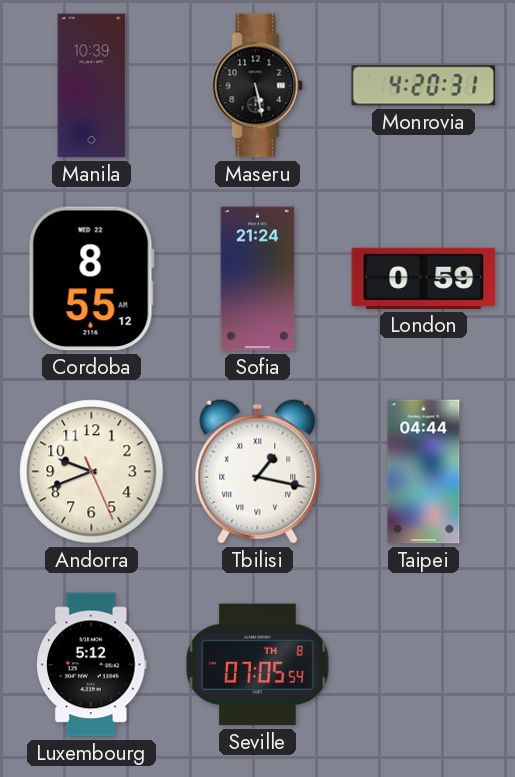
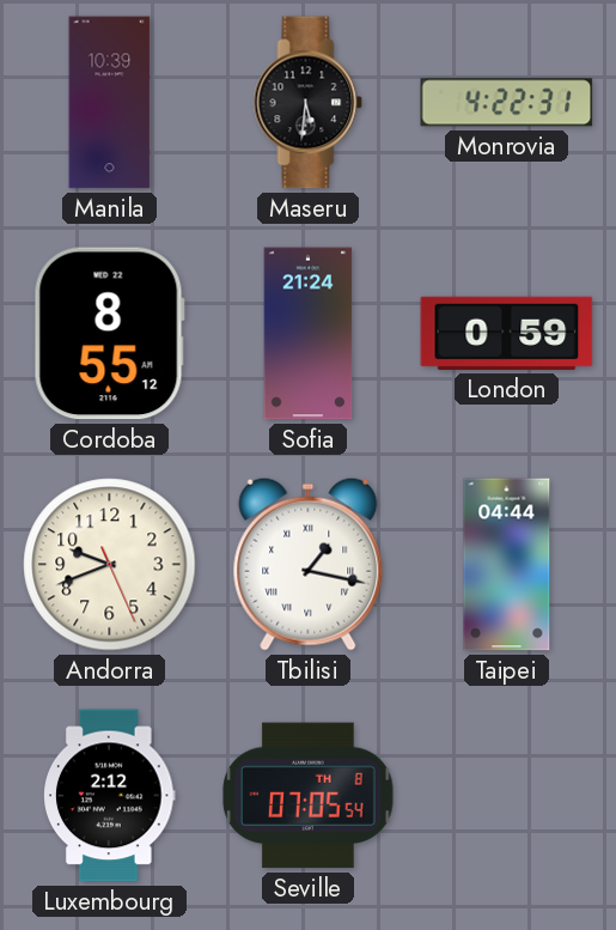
Maseru: 5:28 -> 5:31 (309, 103)
Monrovia: 4:20 -> 4:22 (507, 103)
Luxembourg: 5:12 -> 2:12 (110, 796)
